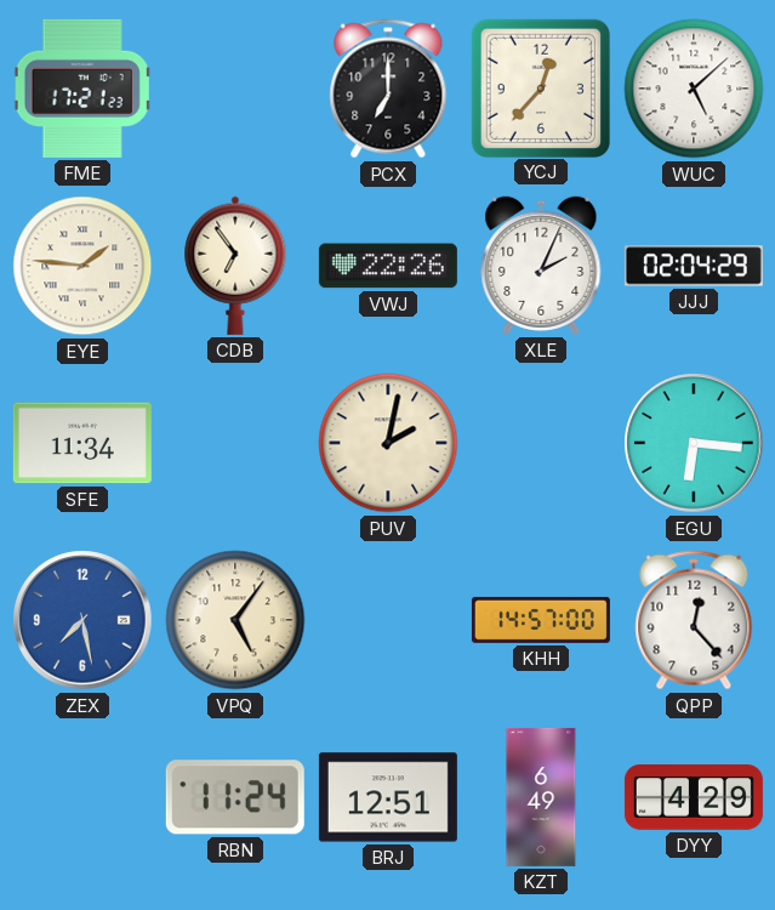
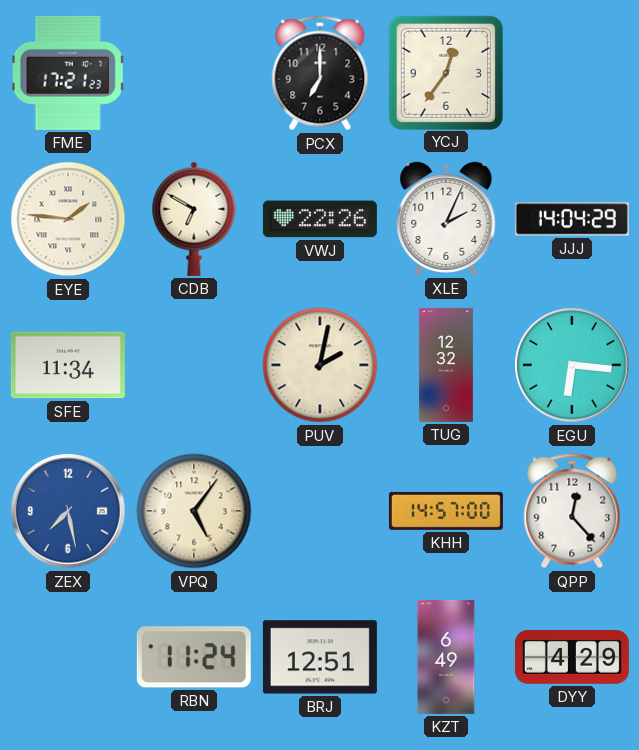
YCJ: 12:37 -> 12:36 (445, 72)
WUC: 5:08 -> none (694, 89)
CDB: 6:54 -> 6:50 (194, 219)
JJJ: 02:04 -> 14:04 (572, 219)
TUG: none -> 12:32 (446, 365)
